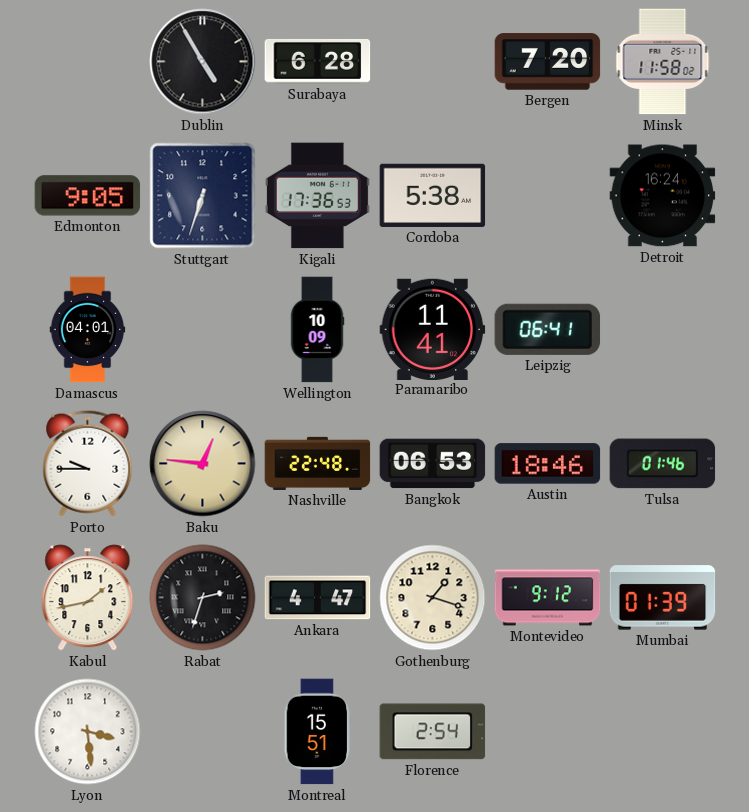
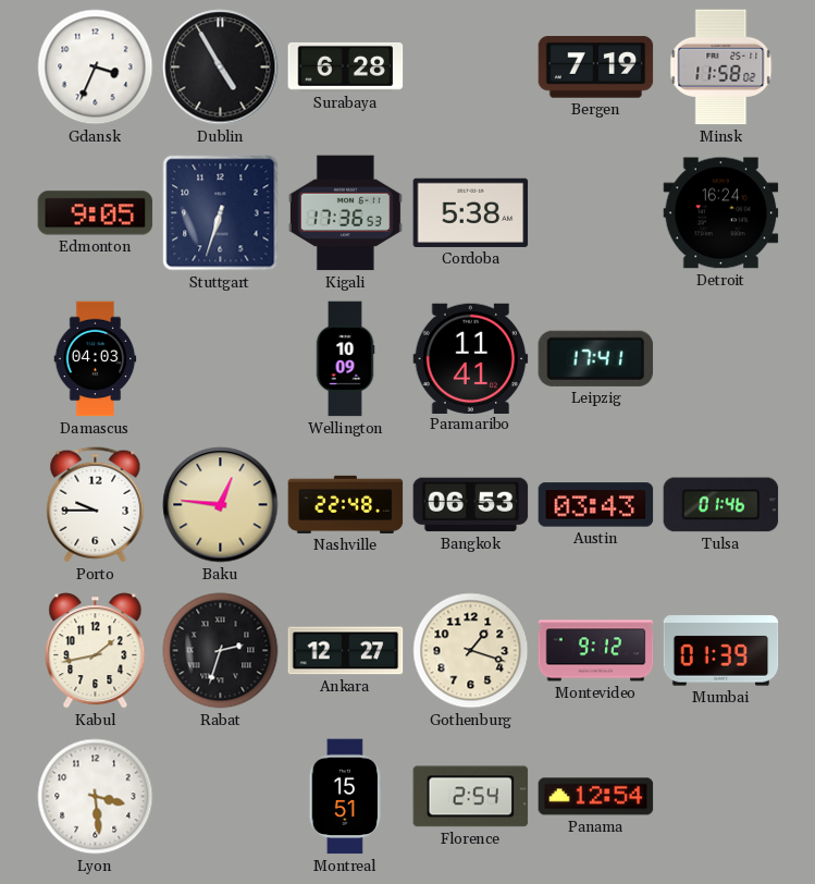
Gdansk: none -> 3:34 (96, 67)
Bergen: 7:20 -> 7:19 (596, 67)
Damascus: 04:01 -> 04:03 (96, 359)
Leipzig: 06:41 -> 17:41 (596, 358)
Austin: 18:46 -> 03:43 (596, 505)
Ankara: 4:47 -> 12:27 (346, 651)
Panama: none -> 12:54 (596, 797)
